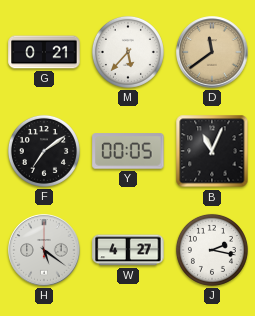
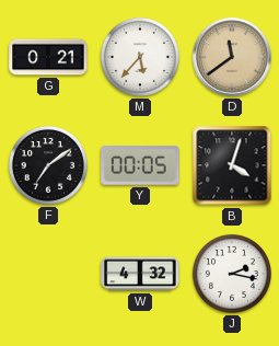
B: 11:04 -> 4:03 (232, 165)
H: 5:21 -> none (44, 250)
W: 4:27 -> 4:32 (140, 274)
